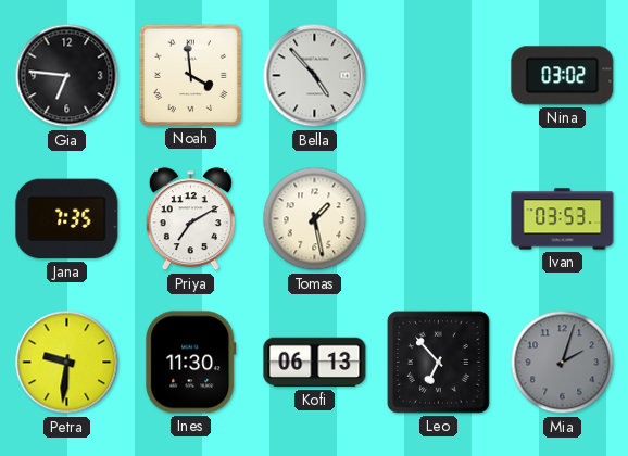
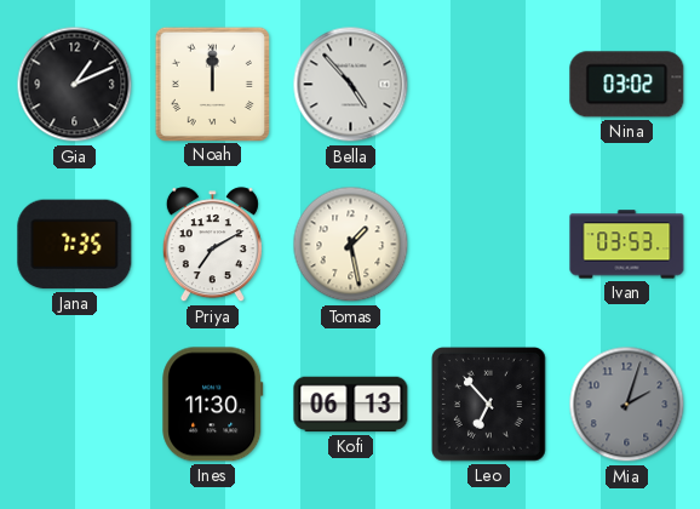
Gia: 6:46 -> 1:11 (75, 85)
Noah: 3:59 -> 12:00 (212, 84)
Petra: 9:31 -> none (67, 363)
